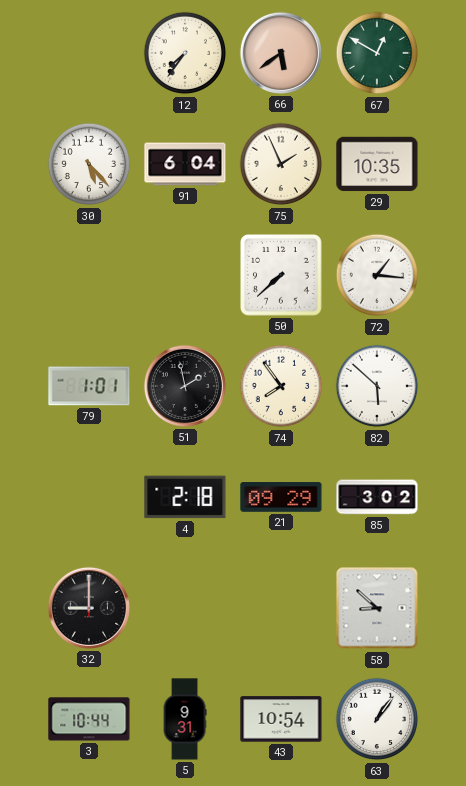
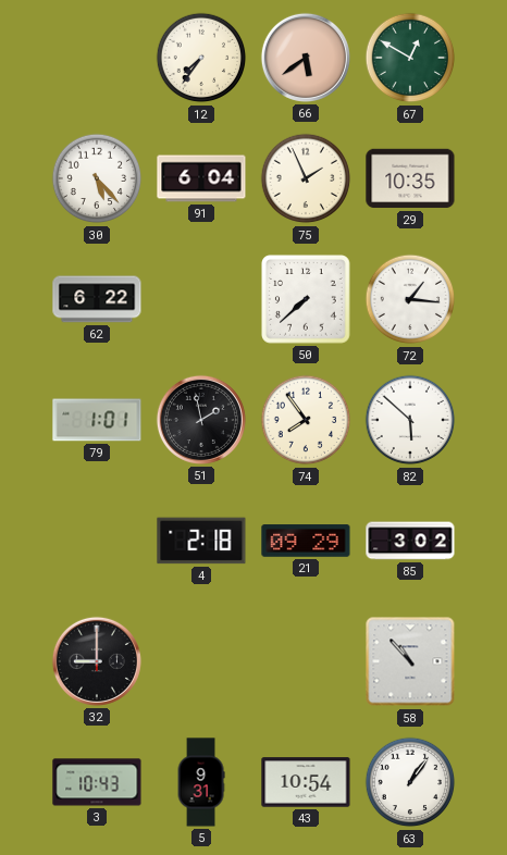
62: none -> 6:22 (97, 299)
58: 8:52 -> 10:53 (410, 661)
3: 10:44 -> 10:43 (97, 782)
